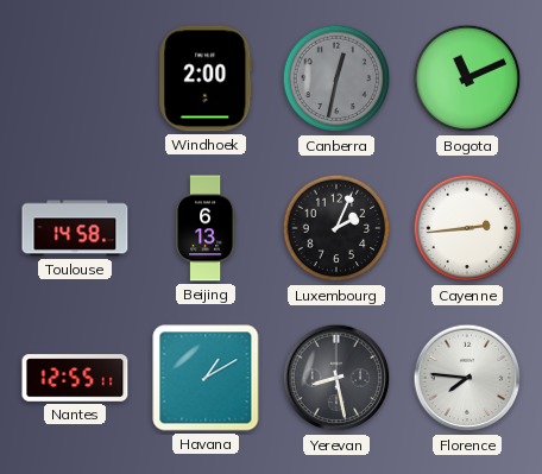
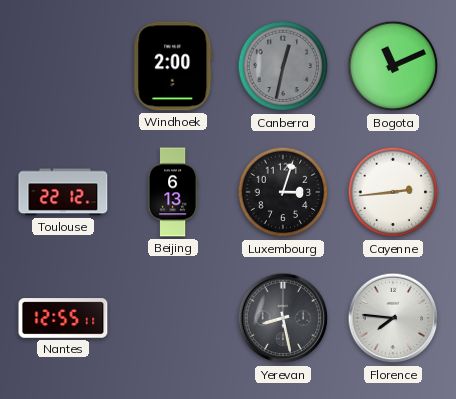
Toulouse: 14:58 -> 22:12 (63, 192)
Luxembourg: 2:04 -> 3:03 (283, 192)
Havana: 1:10 -> none (206, 378)
